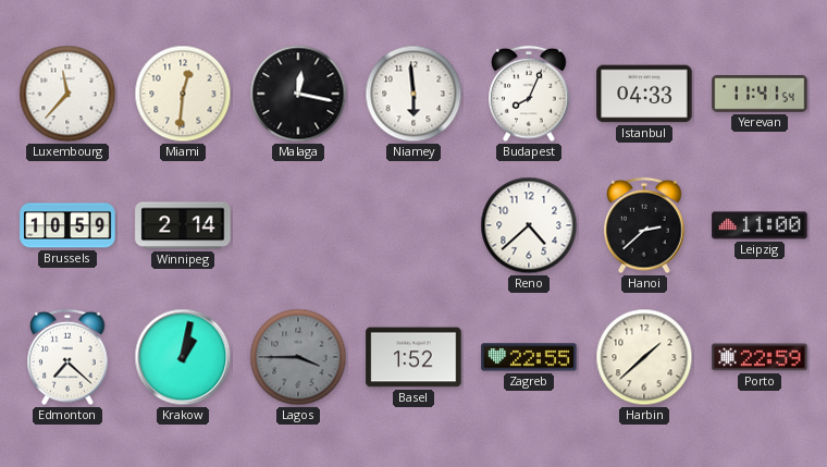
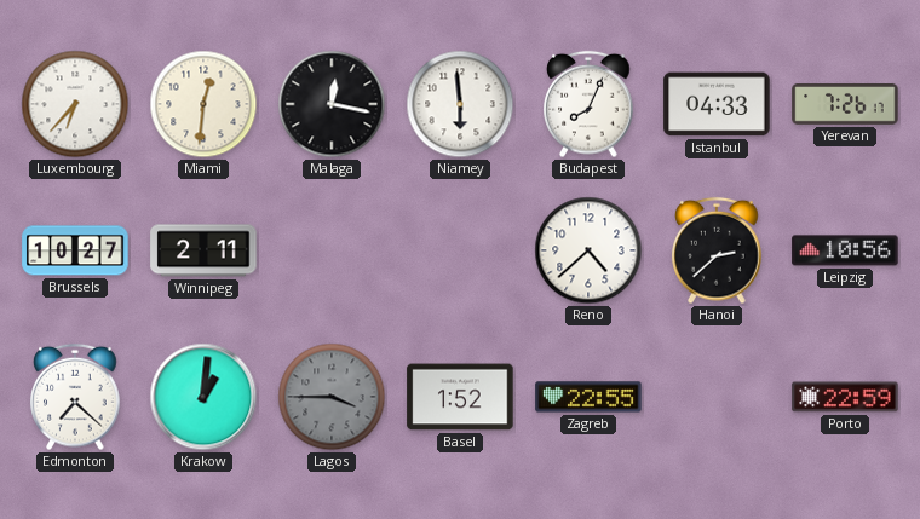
Luxembourg: 11:37 -> 6:37 (75, 104)
Yerevan: 11:41 -> 7:26 (845, 105)
Brussels: 10:59 -> 10:27 (75, 250)
Winnipeg: 2:14 -> 2:11 (203, 250)
Leipzig: 11:00 -> 10:56 (845, 250)
Krakow: 1:02 -> 1:01 (203, 397)
Harbin: 1:38 -> none (644, 357)
